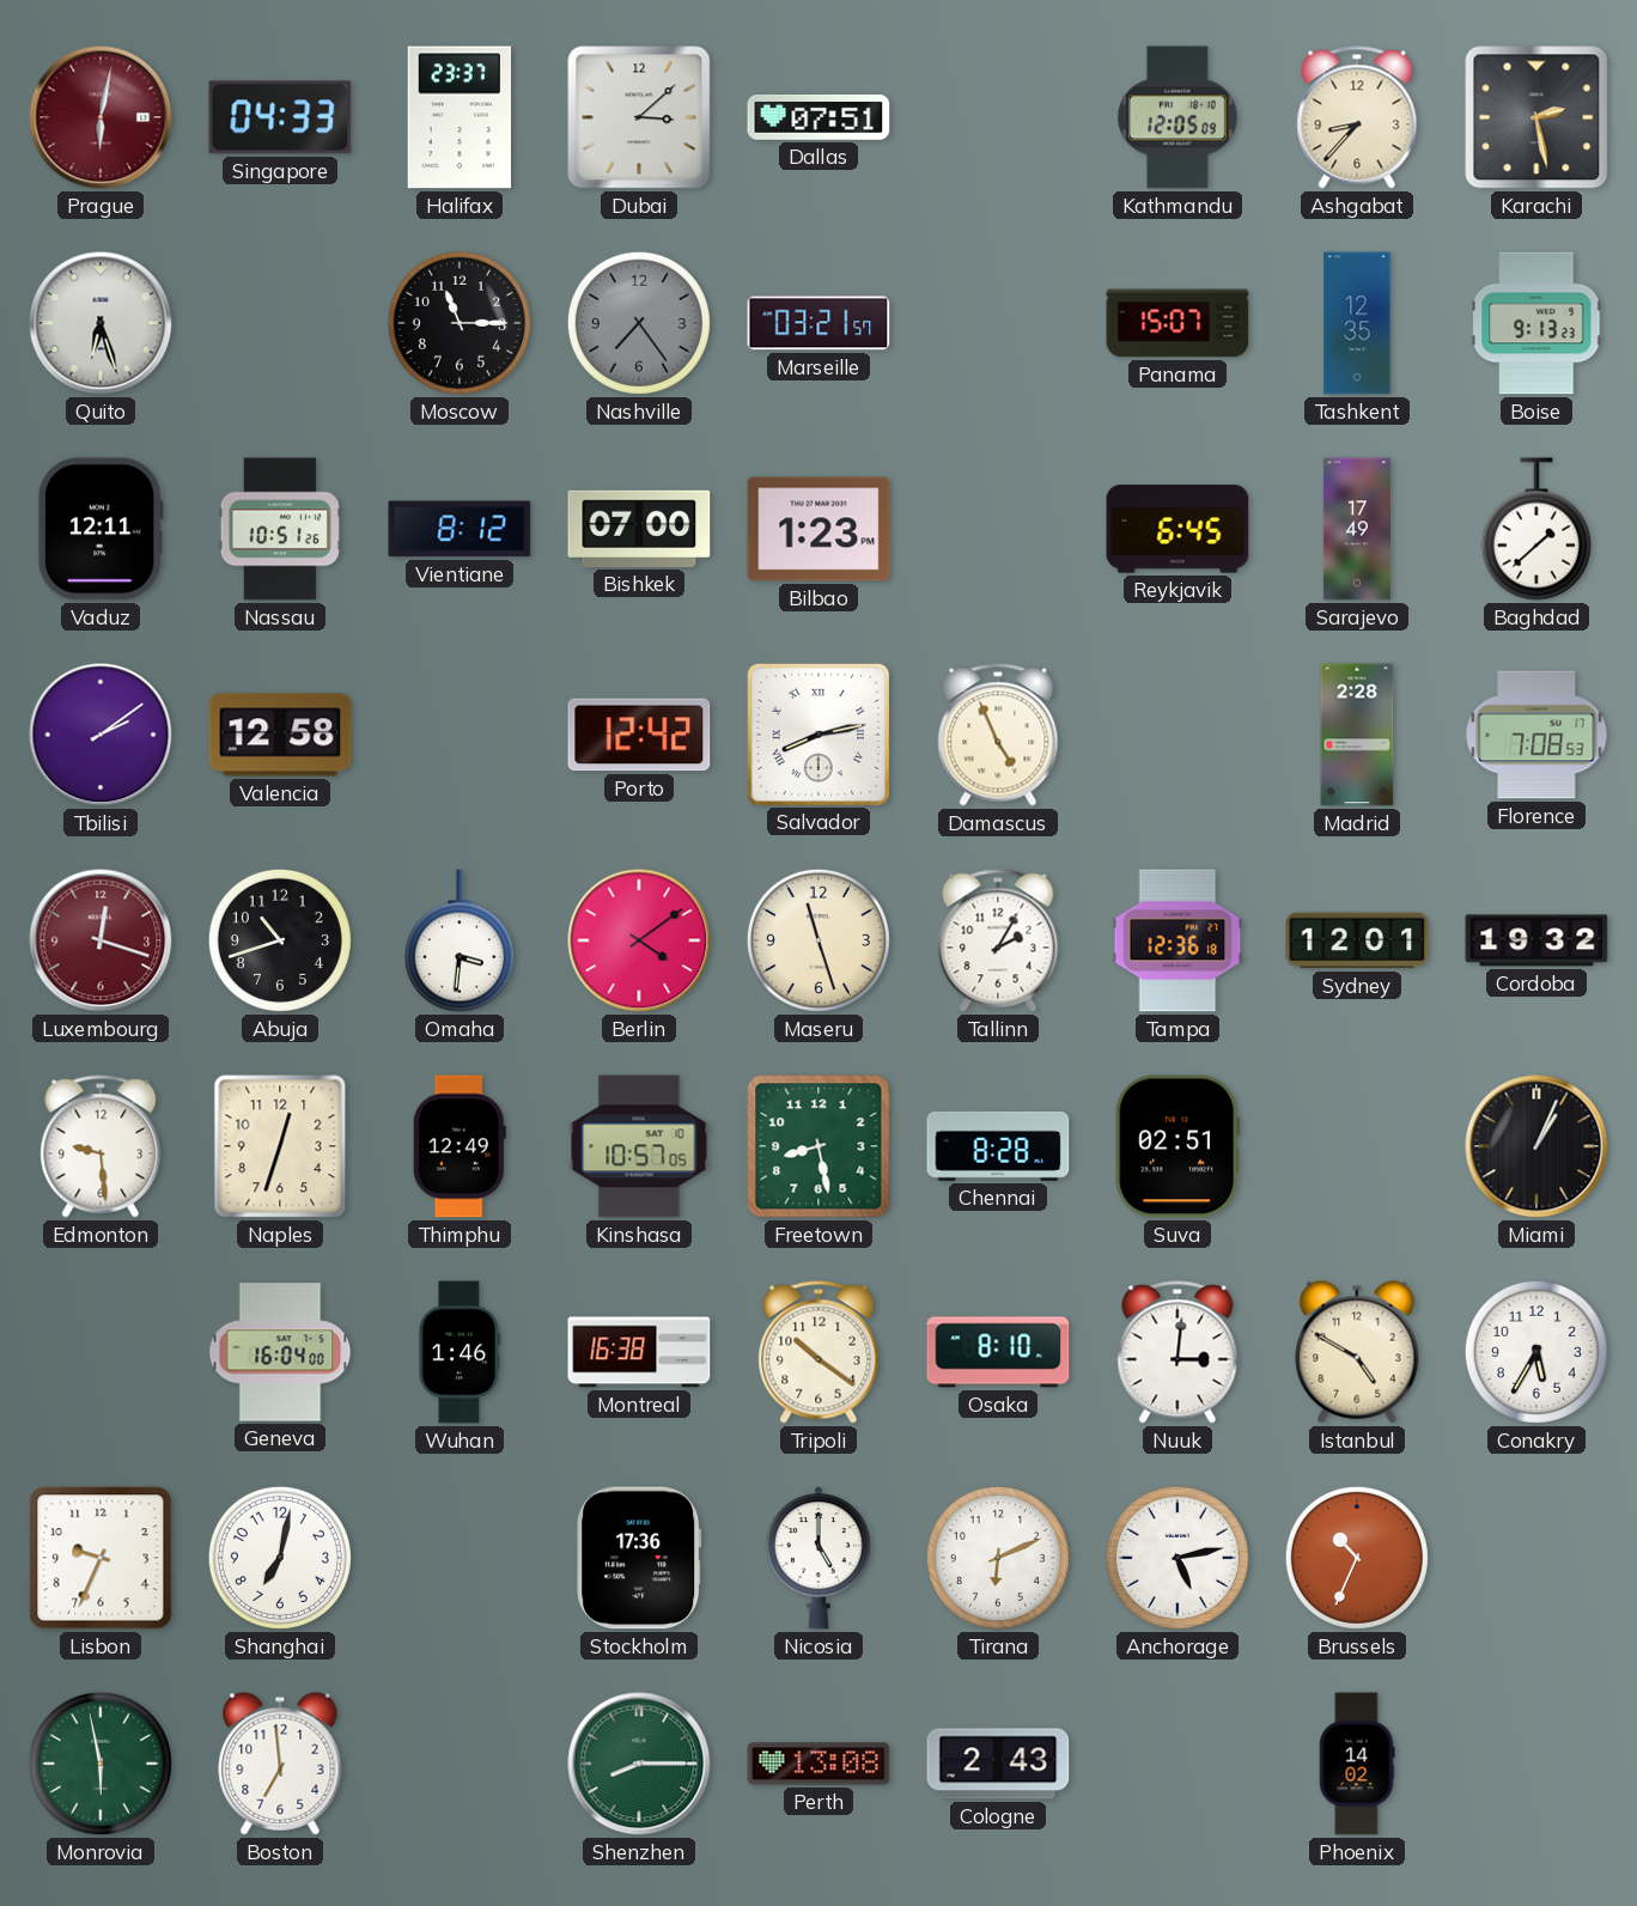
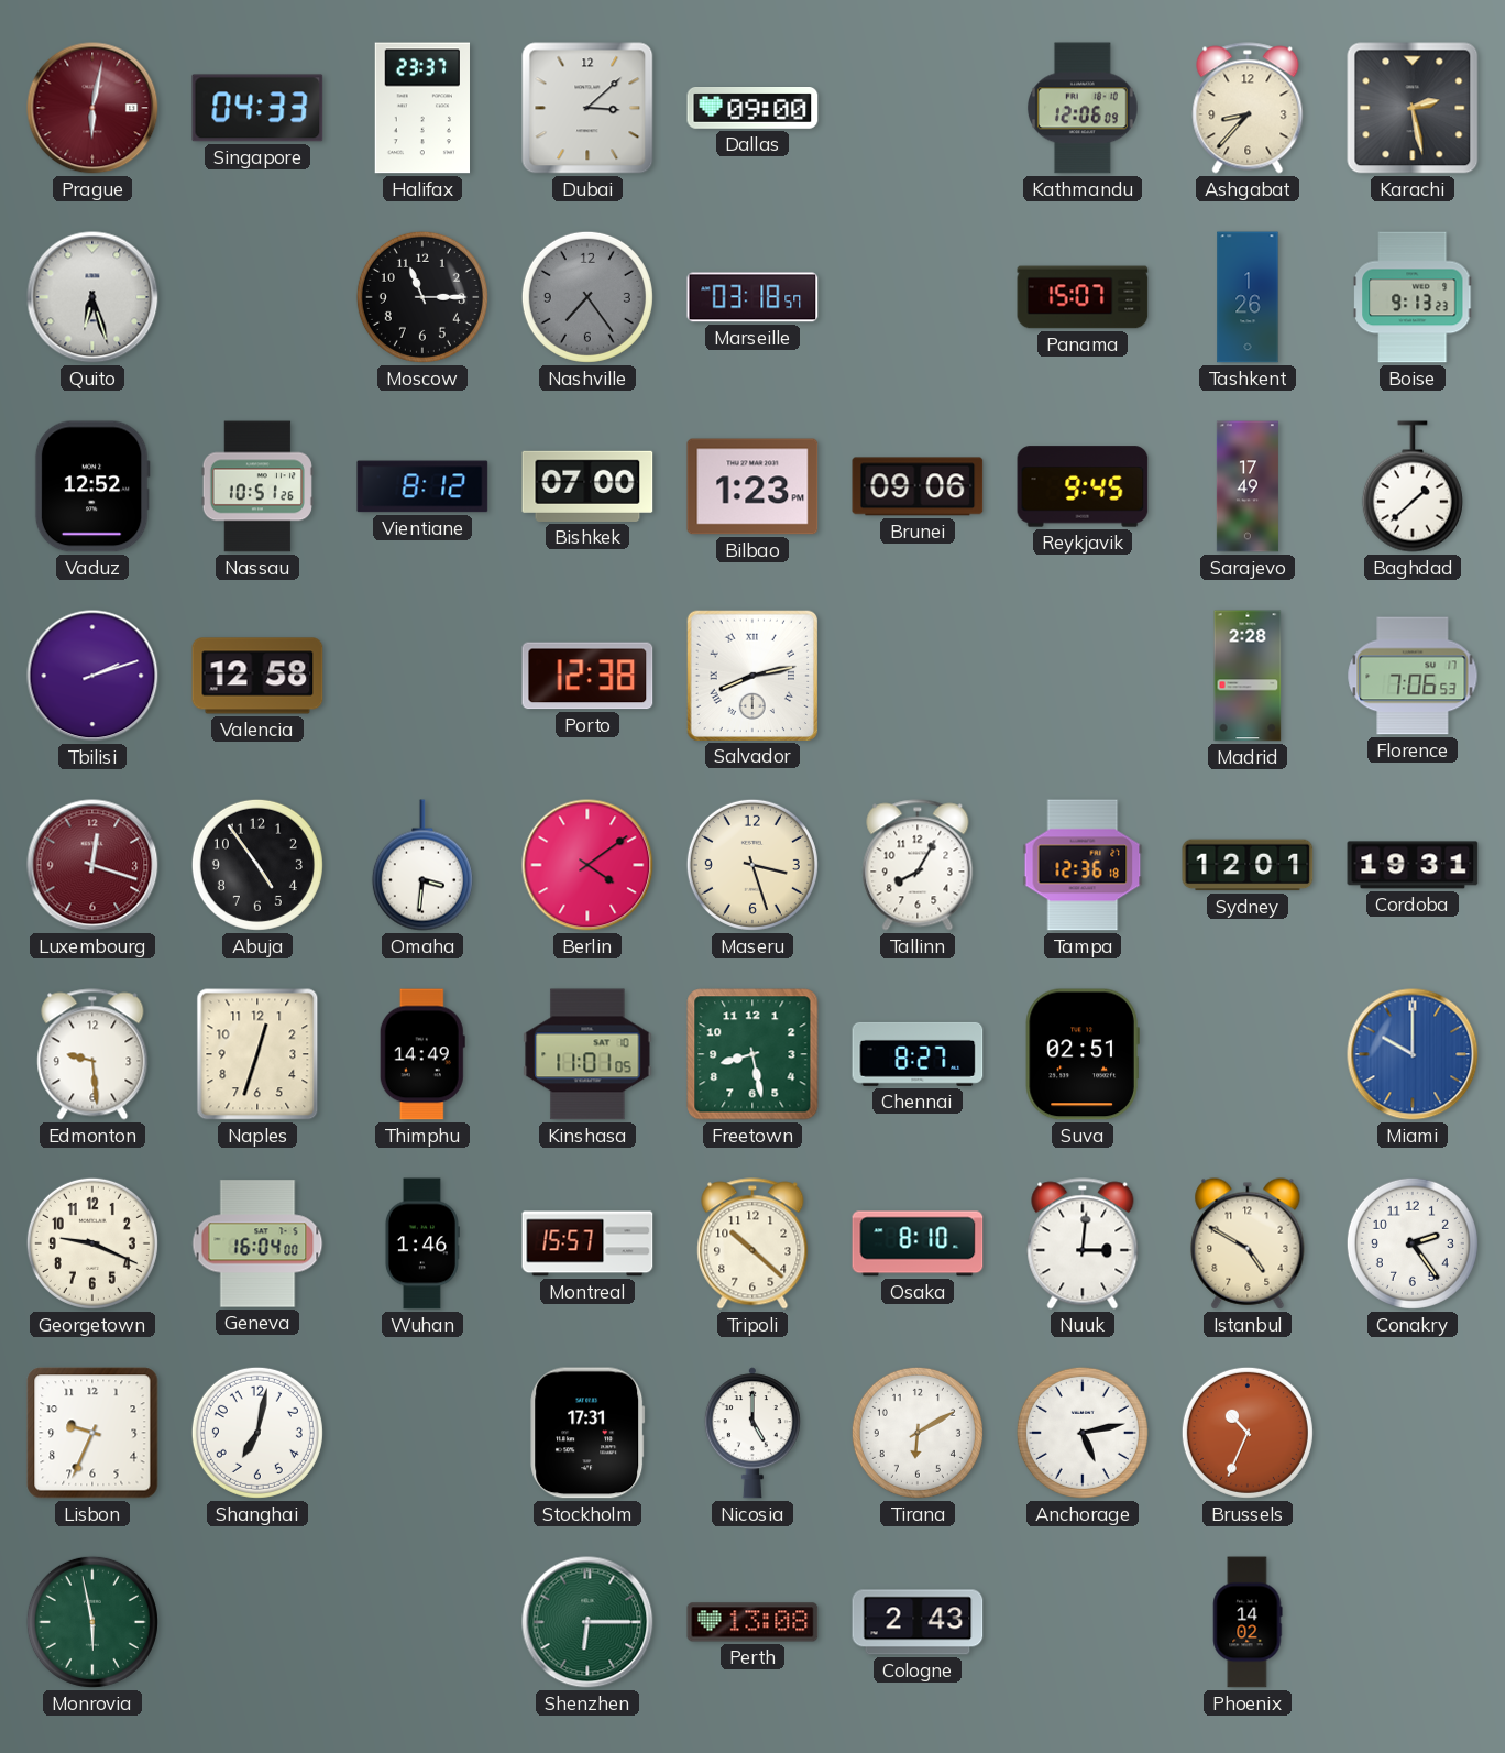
Dallas: 07:51 -> 09:00 (752, 109)
Kathmandu: 12:05 -> 12:06 (1083, 108)
Marseille: 03:21 -> 03:18 (752, 297)
Tashkent: 12:35 -> 1:26 (1248, 297)
Vaduz: 12:11 -> 12:52 (92, 486)
Brunei: none -> 09:06 (918, 486)
Reykjavik: 6:45 -> 9:45 (1083, 486)
Tbilisi: 2:09 -> 2:12 (92, 676)
Porto: 12:42 -> 12:38 (587, 676)
Damascus: 4:56 -> none (998, 735)
Florence: 7:08 -> 7:06 (1413, 676)
Abuja: 10:42 -> 4:54 (257, 865)
Maseru: 11:27 -> 3:27 (752, 865)
Tallinn: 2:05 -> 8:05 (918, 865)
Cordoba: 19:32 -> 19:31 (1413, 865)
Thimphu: 12:49 -> 14:49 (422, 1054)
Kinshasa: 10:57 -> 11:01 (587, 1054)
Chennai: 8:28 -> 8:27 (918, 1054)
Miami: 1:04 -> 10:00 (1413, 1054)
Miami dial: black -> blue (1413, 1054)
Georgetown: none -> 9:19 (92, 1243)
Montreal: 16:38 -> 15:57 (587, 1243)
Tripoli: 10:21 -> 10:22 (752, 1243)
Conakry: 5:35 -> 2:24 (1413, 1243)
Stockholm: 17:36 -> 17:31 (587, 1433)
Tirana: 6:11 -> 6:10 (918, 1433)
Boston: 6:59 -> none (280, 1764)
Shenzhen: 8:15 -> 6:15 (587, 1622)
